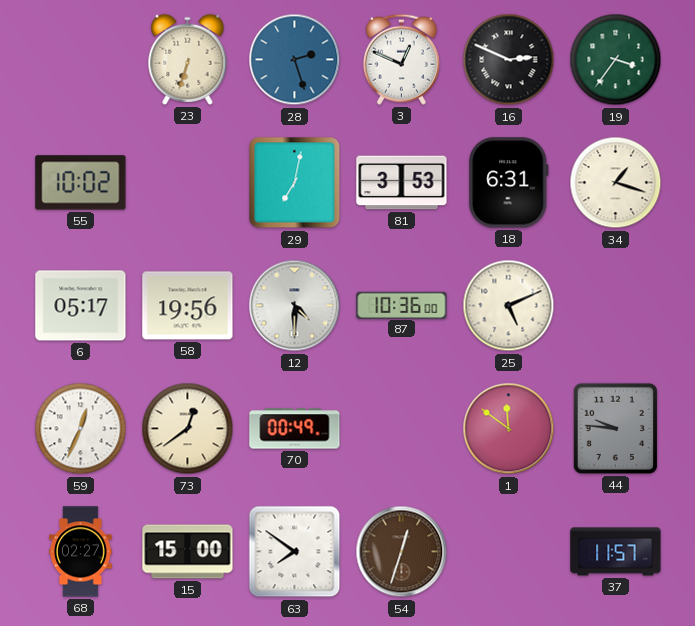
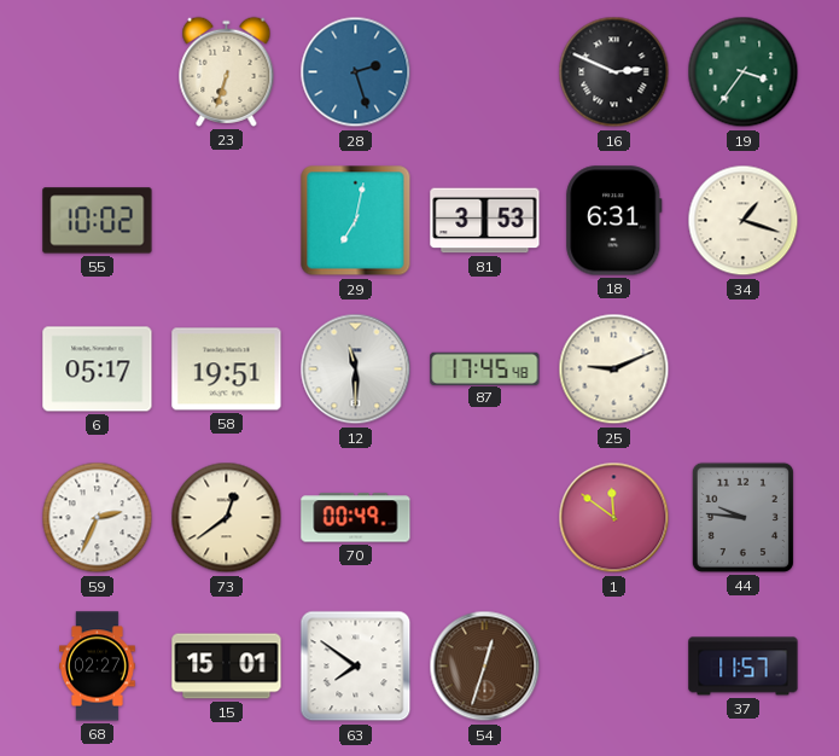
3: 12:49 -> none (401, 59)
58: 19:56 -> 19:51 (227, 370)
12: 4:30 -> 11:30 (356, 370)
87: 10:36 -> 17:45 (485, 368)
25: 5:11 -> 9:11 (614, 370)
59: 12:34 -> 2:34 (98, 518)
15: 15:00 -> 15:01 (227, 667)
